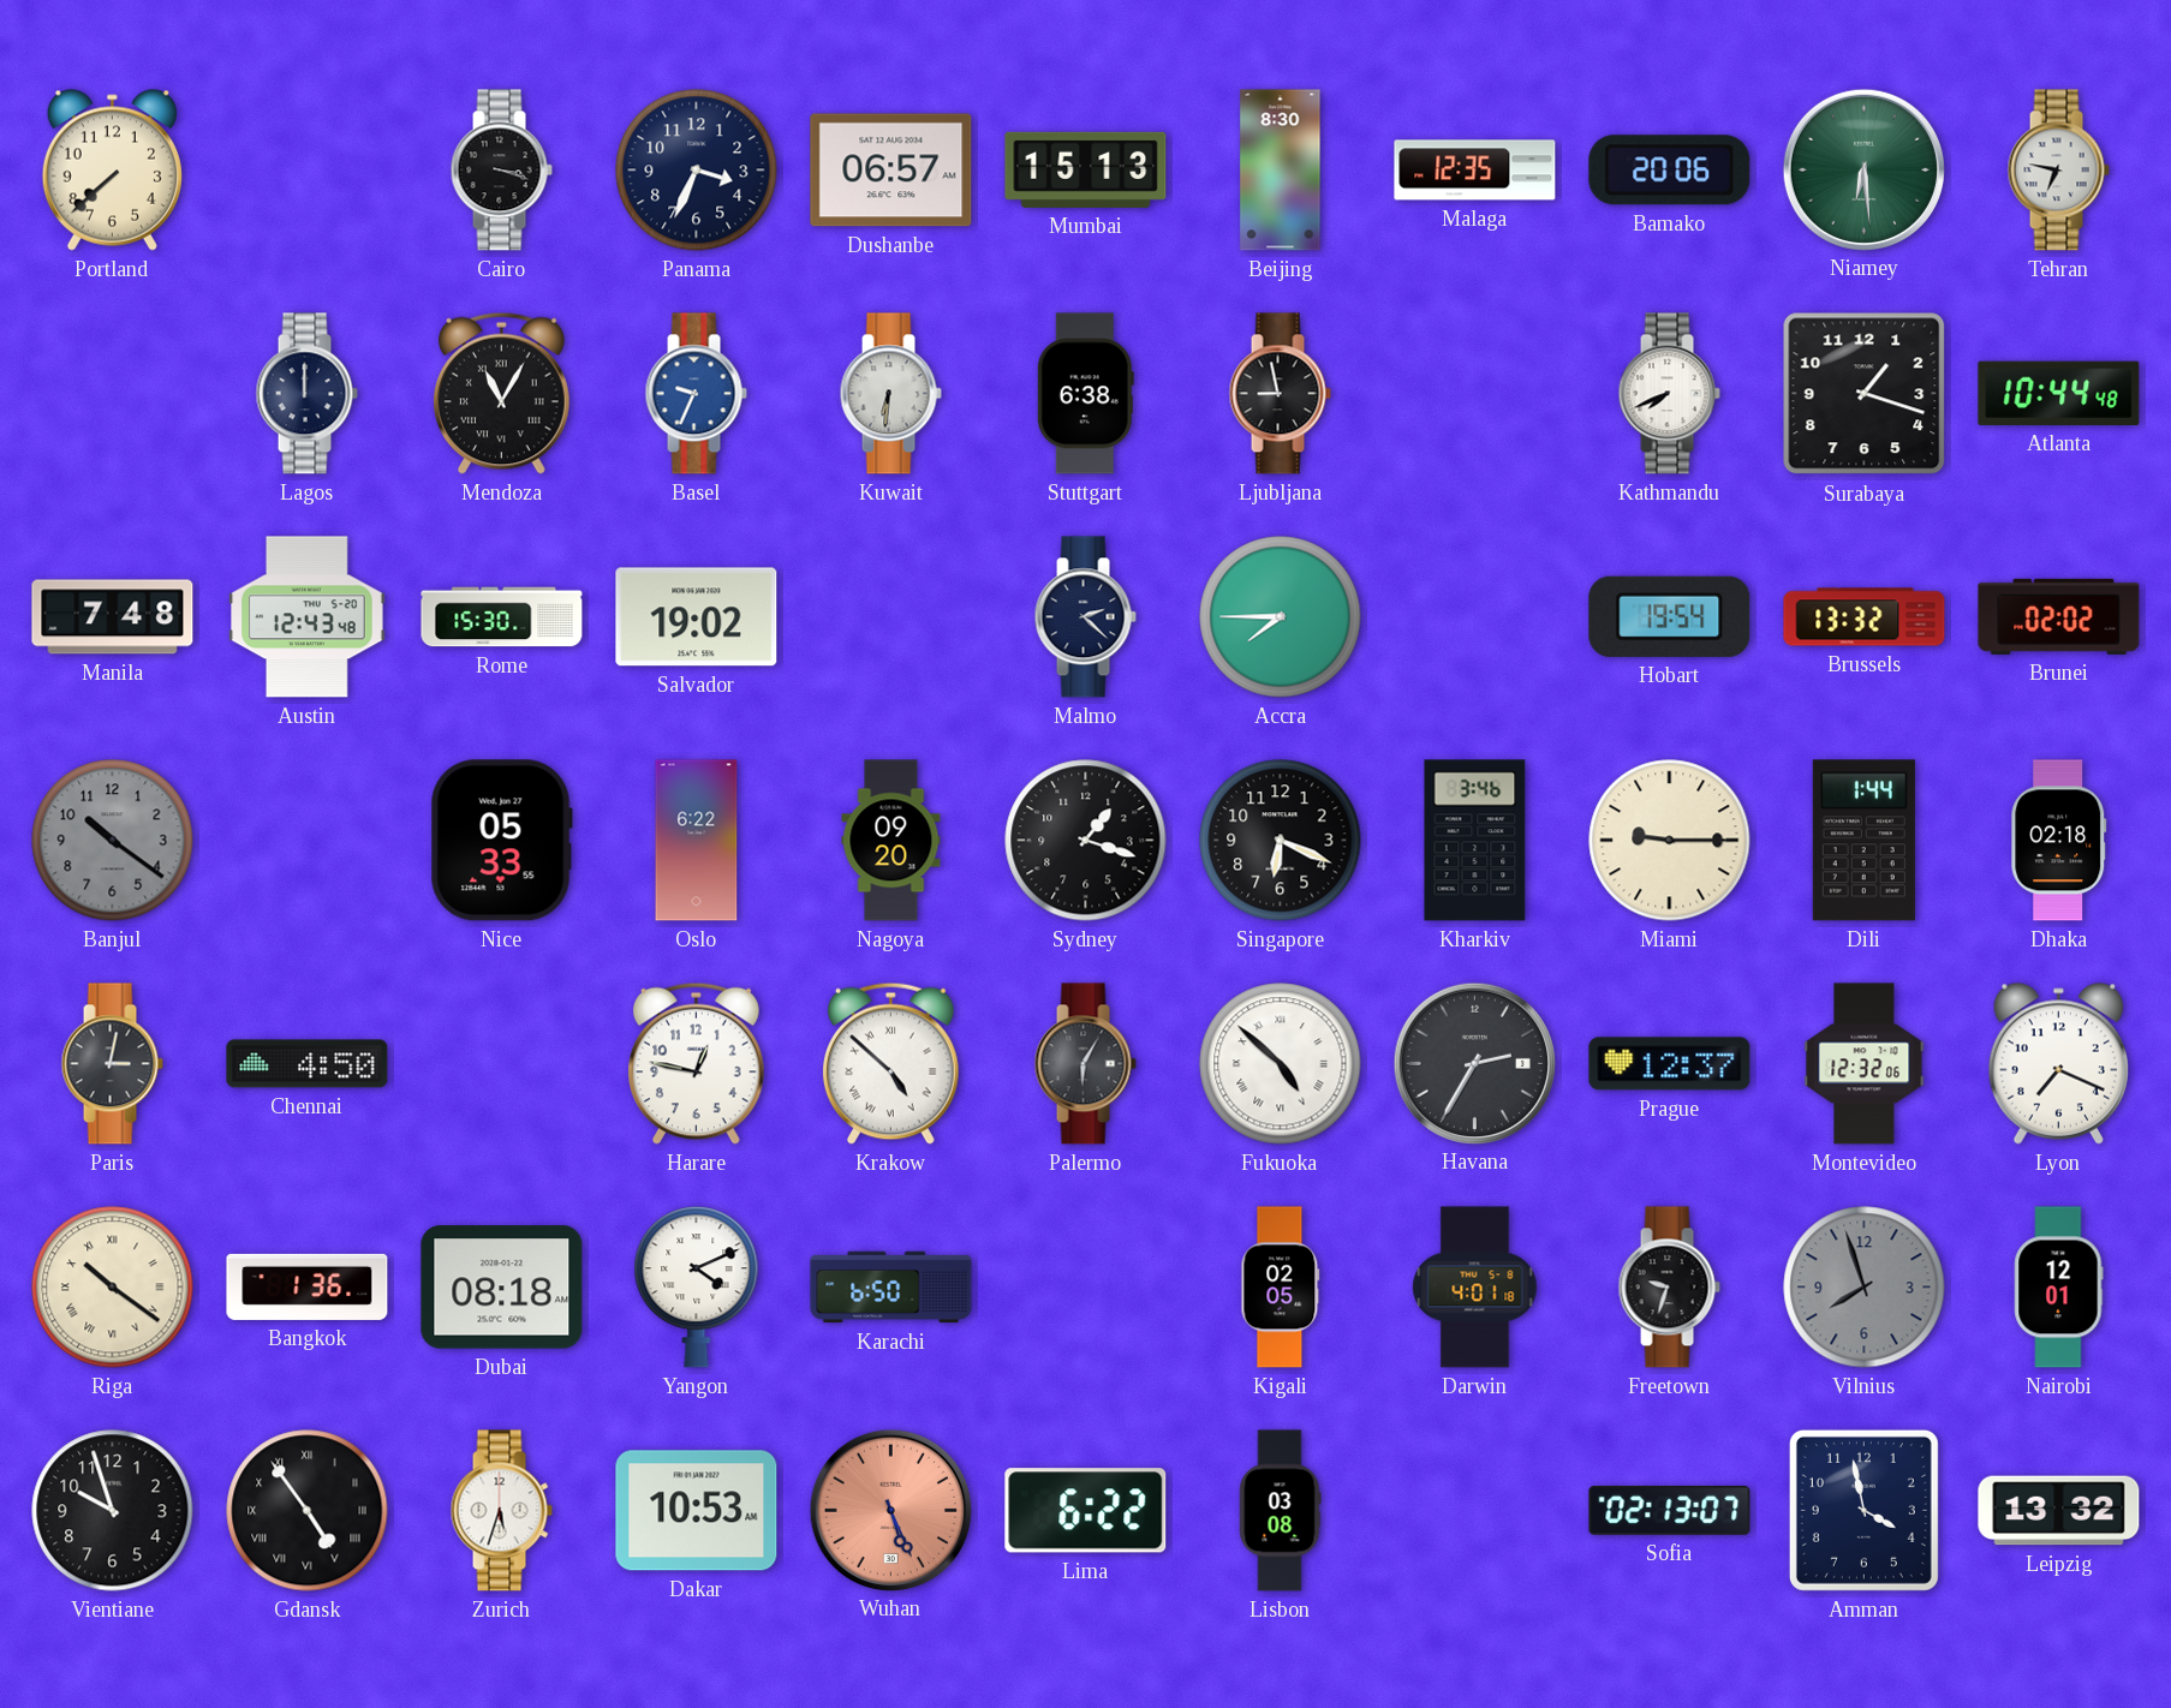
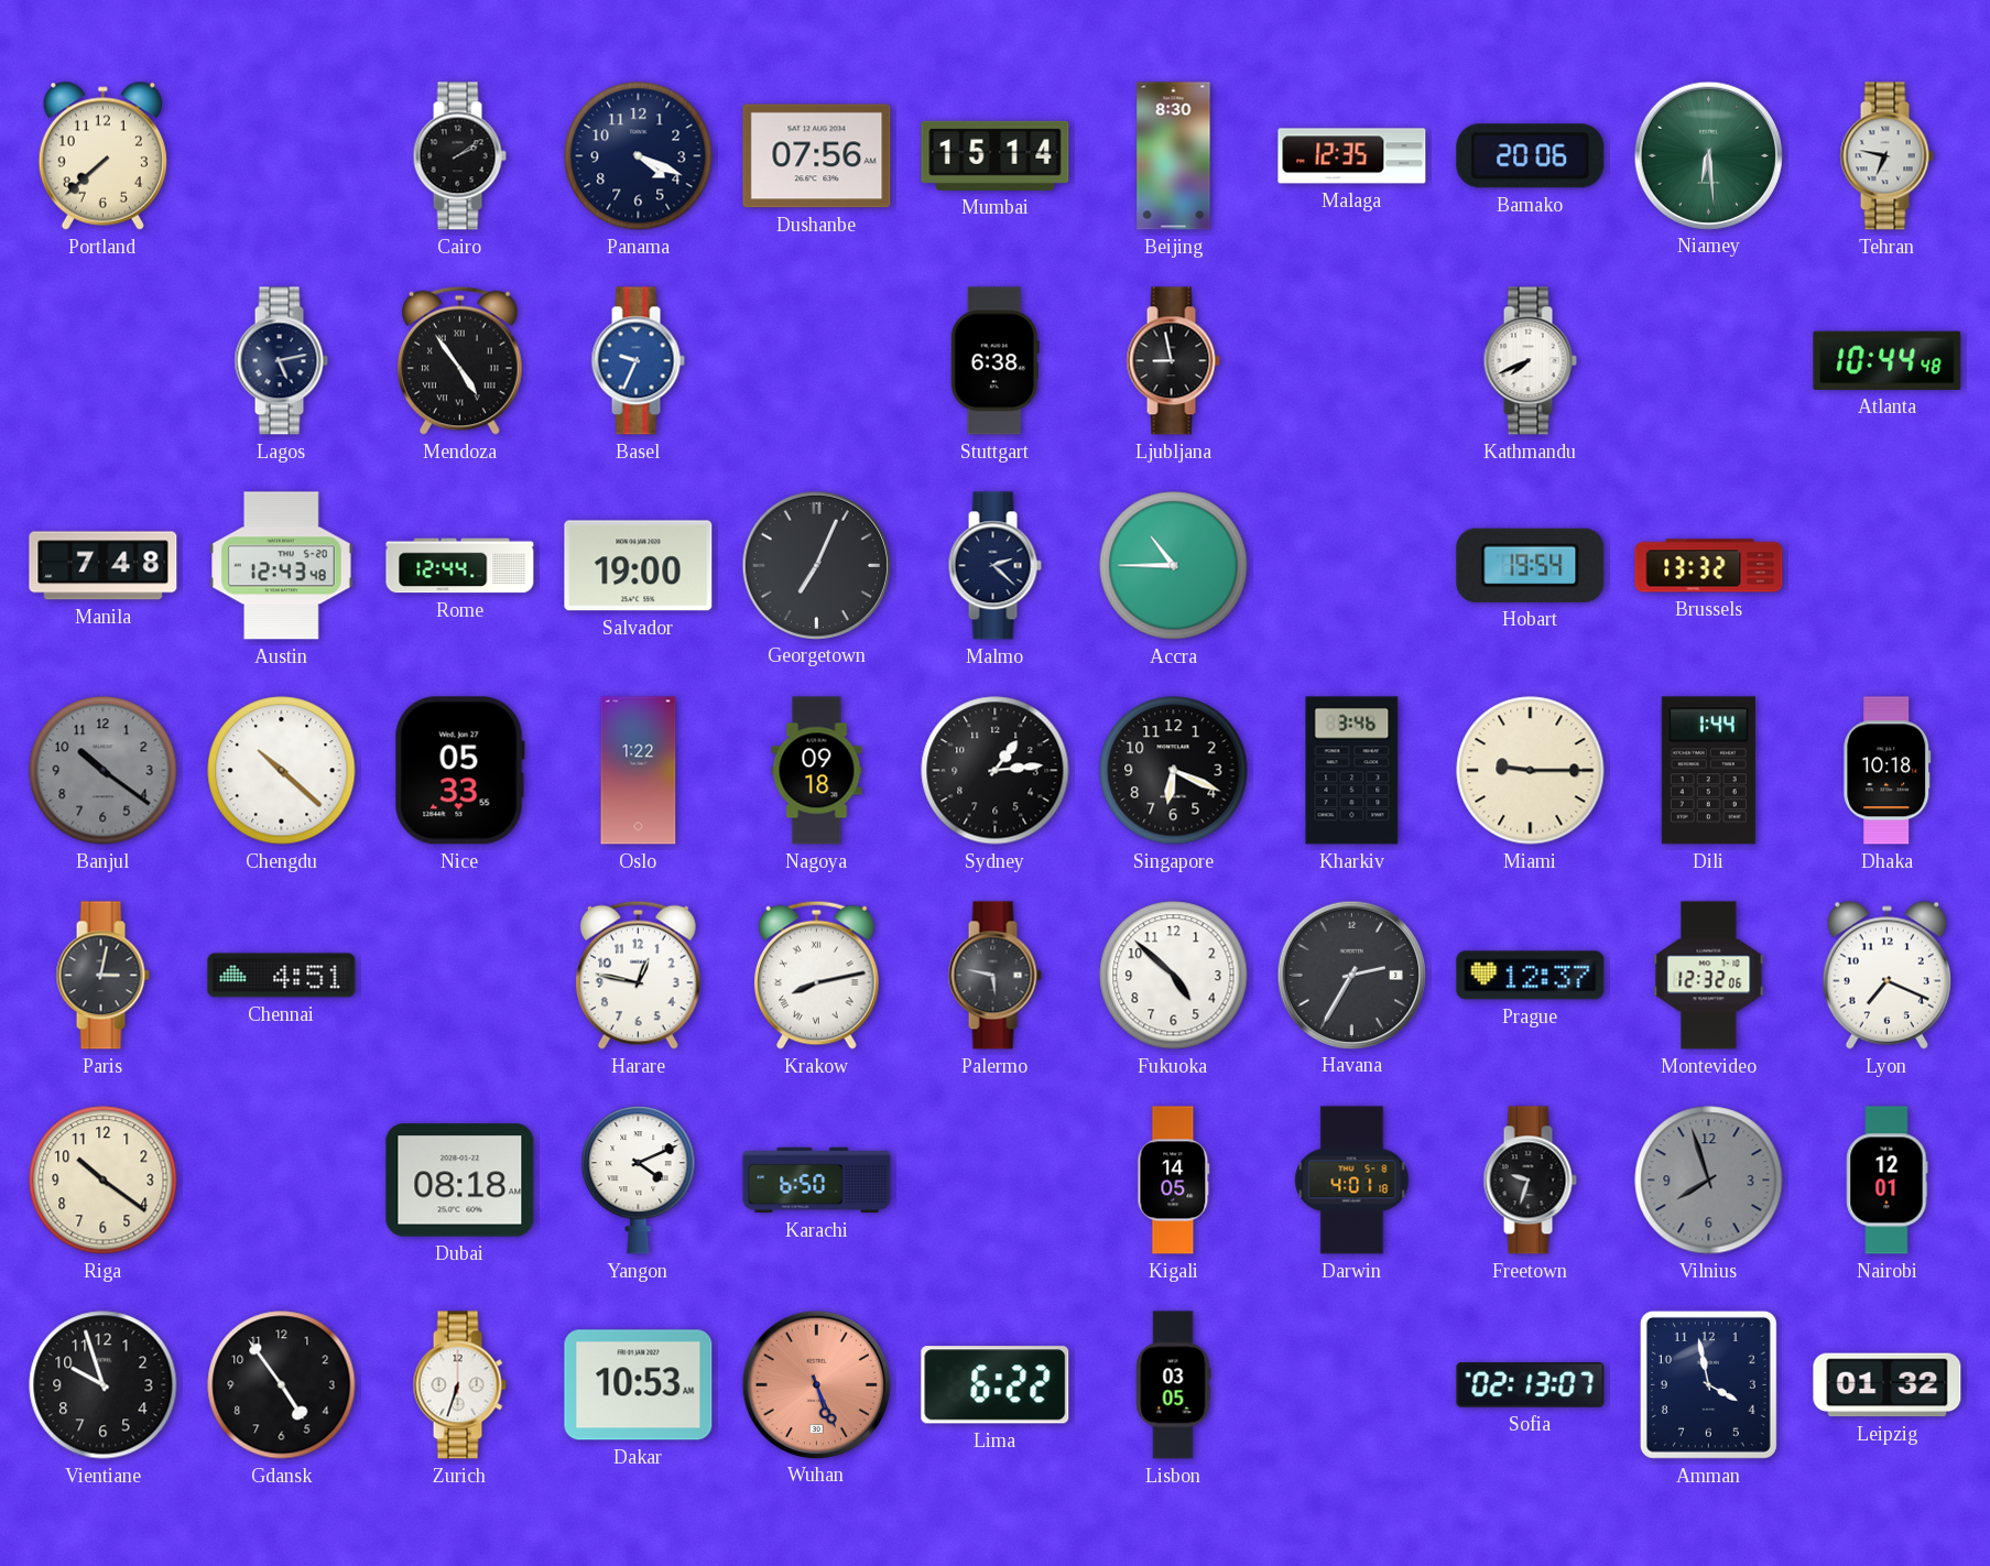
Cairo: 3:18 -> 2:09 (459, 156)
Panama: 3:34 -> 4:19 (639, 156)
Dushanbe: 06:57 -> 07:56 (817, 156)
Mumbai: 15:13 -> 15:14 (996, 155)
Lagos: 12:00 -> 5:13 (281, 361)
Mendoza: 11:05 -> 4:54 (459, 360)
Kuwait: 6:31 -> none (890, 394)
Surabaya: 1:18 -> none (1865, 394)
Rome: 15:30 -> 12:44 (460, 566)
Salvador: 19:02 -> 19:00 (639, 566)
Georgetown: none -> 7:04 (816, 565)
Accra: 7:45 -> 10:45 (1174, 566)
Brunei: 02:02 -> none (2059, 616)
Chengdu: none -> 10:22 (282, 771)
Oslo: 6:22 -> 1:22 (639, 771)
Nagoya: 09:20 -> 09:18 (817, 771)
Sydney: 1:18 -> 1:14 (996, 771)
Dhaka: 02:18 -> 10:18 (1888, 771)
Chennai: 4:50 -> 4:51 (282, 976)
Krakow: 4:52 -> 8:13 (816, 975)
Palermo: 6:05 -> 5:47 (994, 976)
Fukuoka numerals: Roman -> Arabic (1174, 976)
Riga numerals: Roman -> Arabic (104, 1181)
Bangkok: 1:36 -> none (308, 1286)
Kigali: 02:05 -> 14:05 (1174, 1181)
Gdansk numerals: Roman -> Arabic (282, 1385)
Zurich: 5:33 -> 6:33 (459, 1385)
Lisbon: 03:08 -> 03:05 (1174, 1385)
Leipzig: 13:32 -> 01:32 (1888, 1385)
